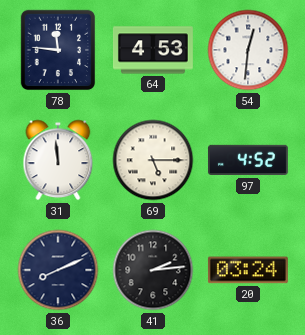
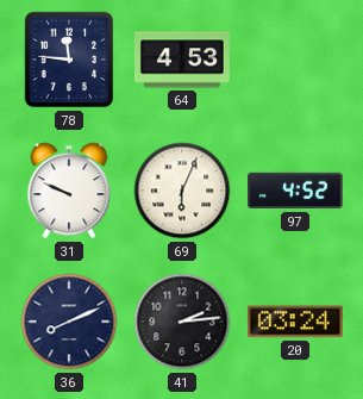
54: 12:31 -> none (248, 50)
31: 11:59 -> 9:49 (69, 191)
69: 5:15 -> 6:04 (182, 191)
